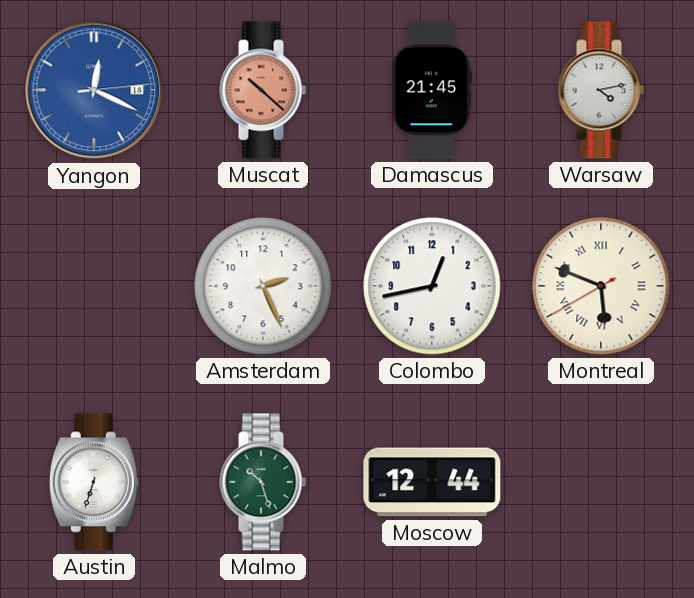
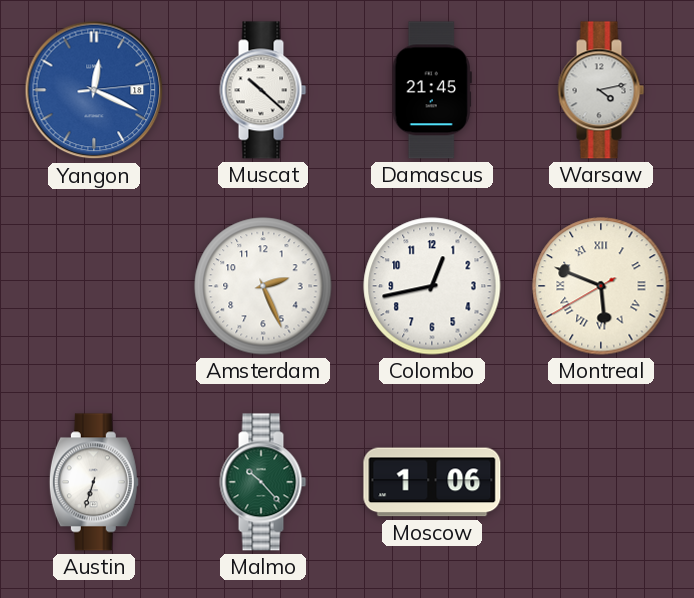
Muscat dial: salmon -> white (263, 90)
Malmo: 10:27 -> 10:23 (263, 482)
Moscow: 12:44 -> 1:06 (432, 482)
